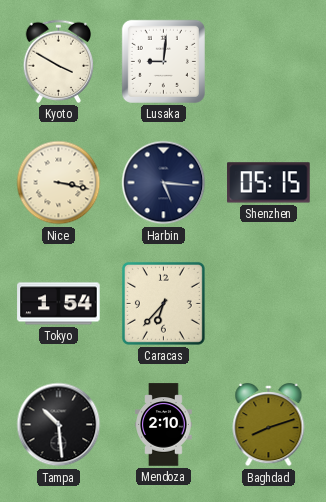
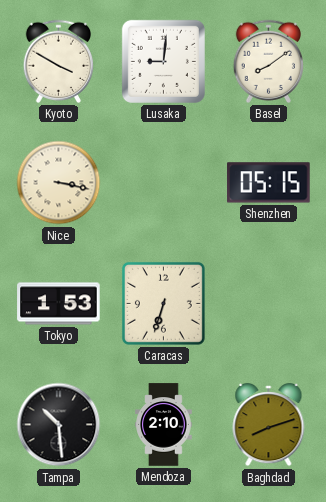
Basel: none -> 8:09 (268, 61)
Harbin: 5:16 -> none (164, 183)
Tokyo: 1:54 -> 1:53 (59, 304)
Caracas: 6:37 -> 6:33 (163, 303)
